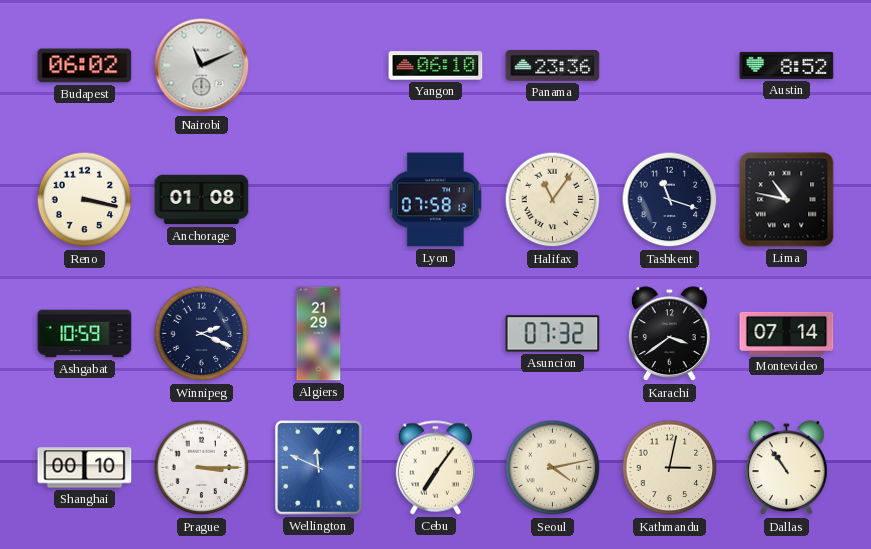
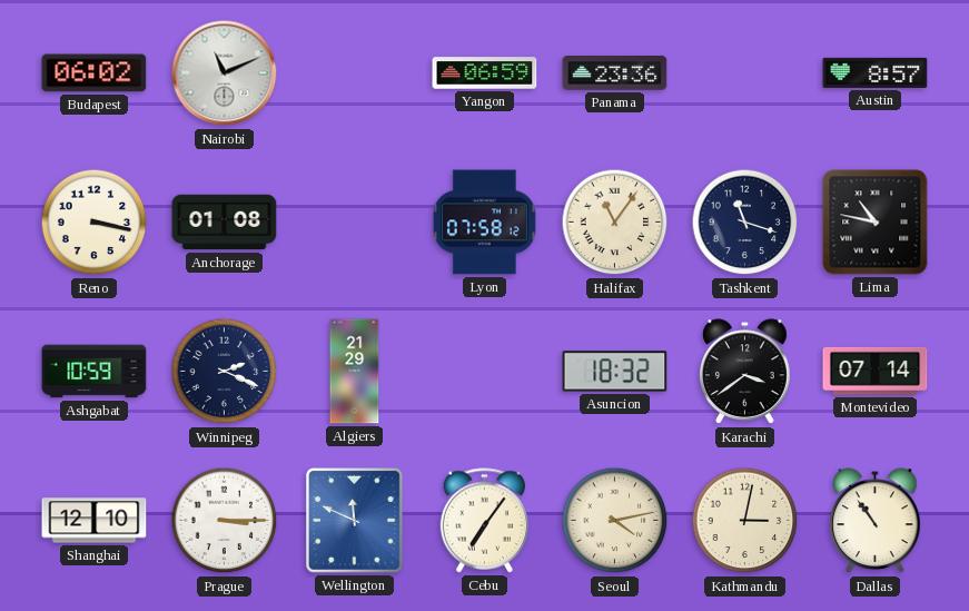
Yangon: 06:10 -> 06:59 (485, 73)
Austin: 8:52 -> 8:57 (876, 72)
Asuncion: 07:32 -> 18:32 (615, 372)
Shanghai: 00:10 -> 12:10 (95, 521)
